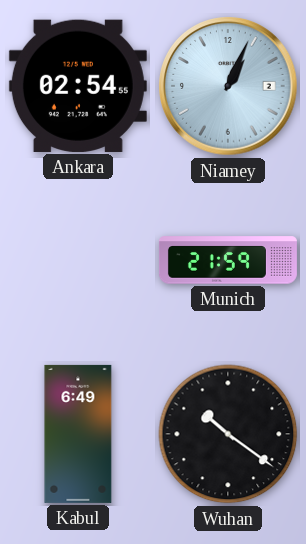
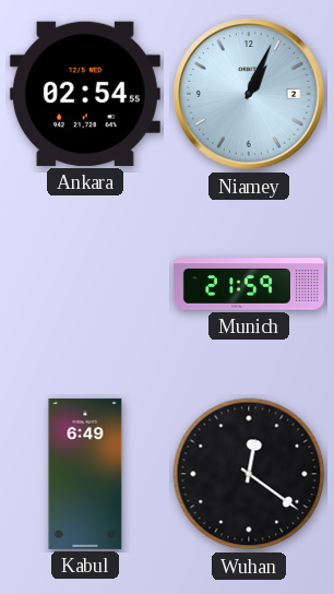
Wuhan: 10:21 -> 12:21 (249, 474)
